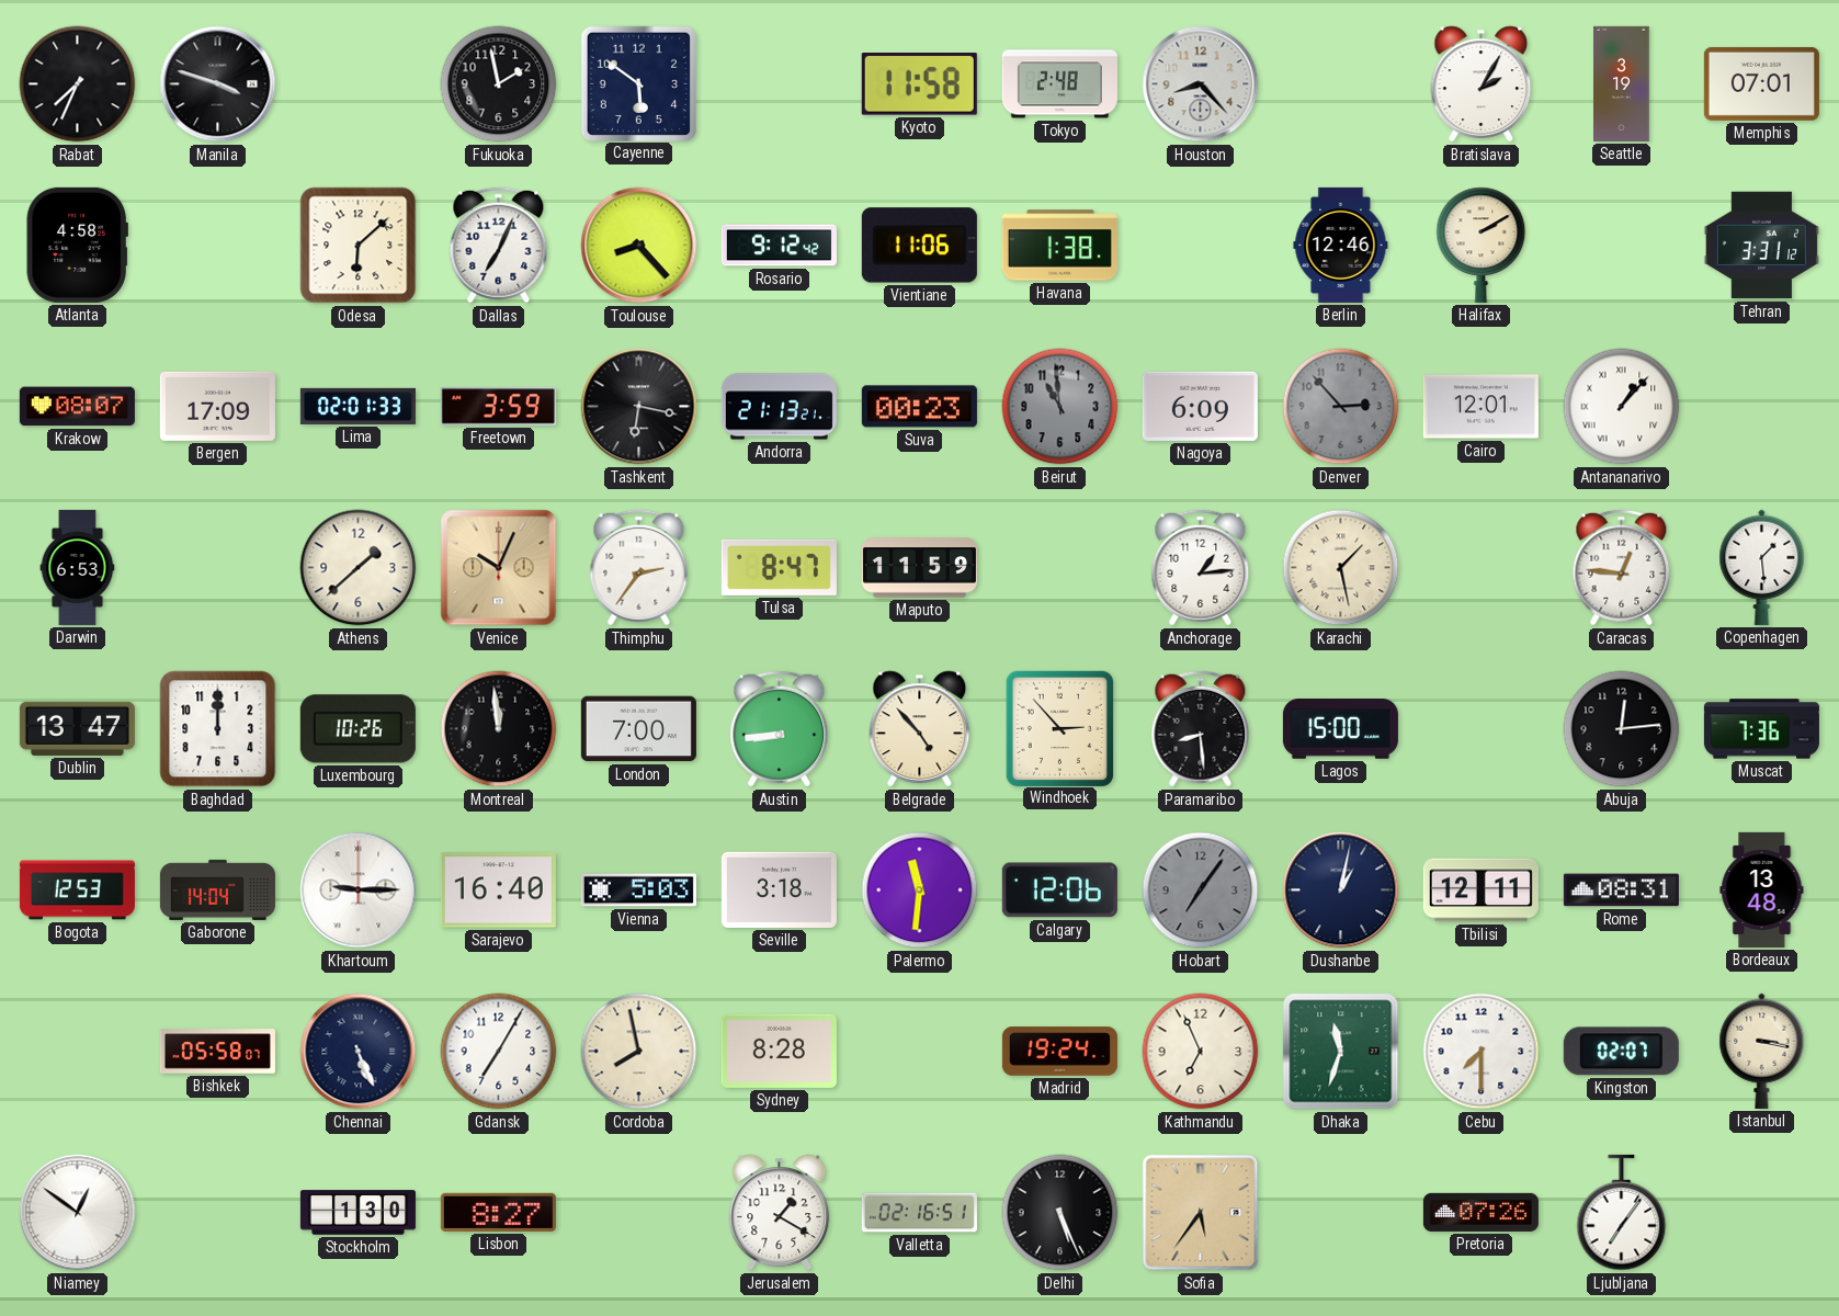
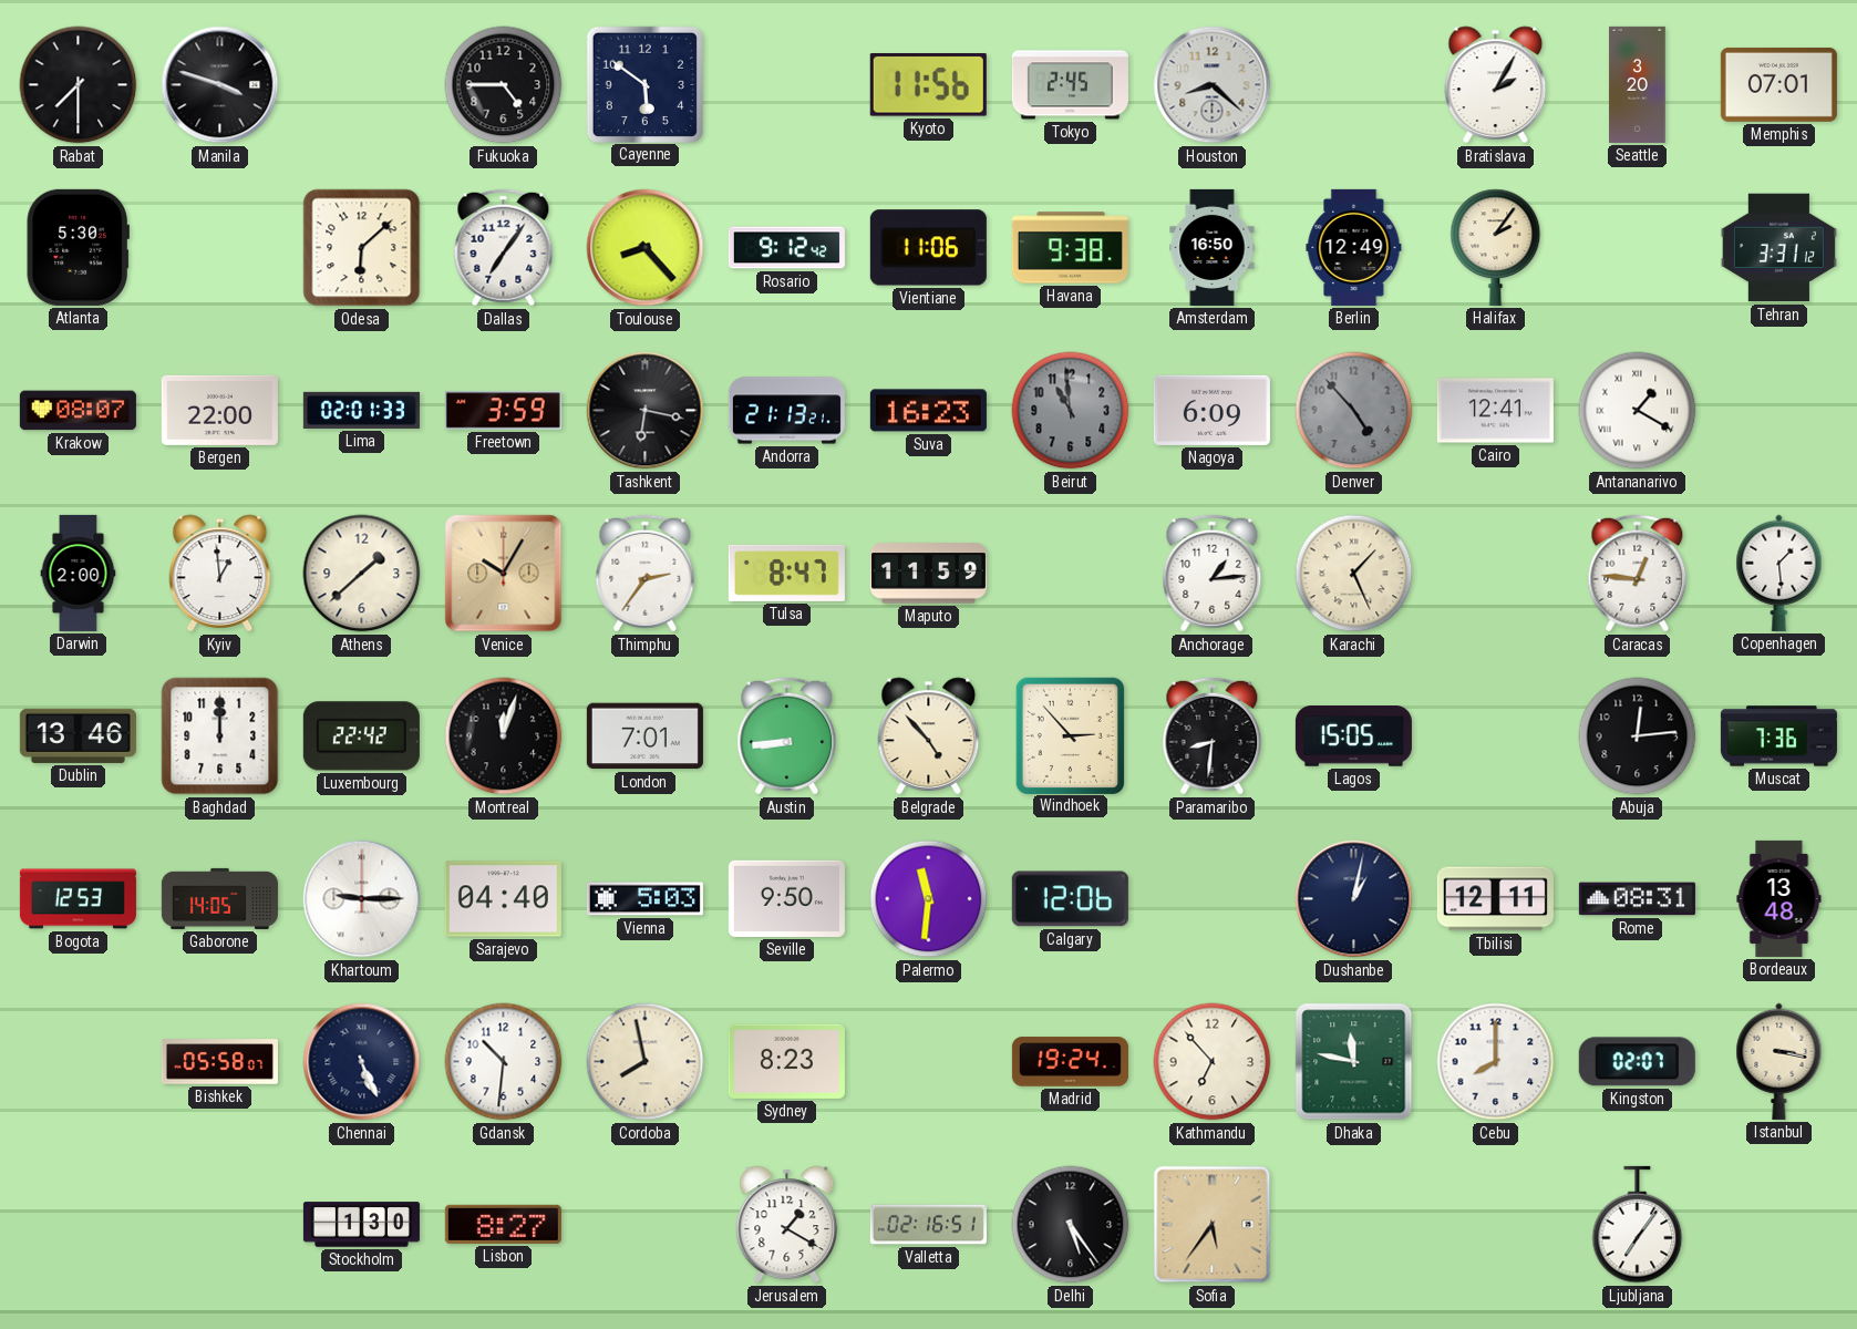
Rabat: 7:34 -> 7:30 (79, 85)
Fukuoka: 1:58 -> 4:45 (504, 85)
Kyoto: 11:58 -> 11:56 (928, 85)
Tokyo: 2:48 -> 2:45 (1070, 85)
Houston: 8:23 -> 8:22 (1213, 85)
Seattle: 3:19 -> 3:20 (1638, 84)
Atlanta: 4:58 -> 5:30 (78, 247)
Dallas: 7:04 -> 7:06 (504, 248)
Havana: 1:38 -> 9:38 (1070, 248)
Amsterdam: none -> 16:50 (1213, 247)
Berlin: 12:46 -> 12:49 (1354, 247)
Halifax: 2:10 -> 2:06 (1496, 247)
Bergen: 17:09 -> 22:00 (219, 410)
Suva: 00:23 -> 16:23 (928, 411)
Denver: 2:53 -> 4:53 (1354, 411)
Cairo: 12:01 -> 12:41 (1495, 411)
Antananarivo: 1:07 -> 1:20 (1638, 411)
Darwin: 6:53 -> 2:00 (79, 573)
Kyiv: none -> 12:59 (220, 574)
Venice: 10:04 -> 10:05 (504, 574)
Karachi: 1:28 -> 1:26 (1354, 574)
Dublin: 13:47 -> 13:46 (78, 735)
Luxembourg: 10:26 -> 22:42 (361, 736)
Montreal: 11:59 -> 12:03 (504, 736)
London: 7:00 -> 7:01 (644, 736)
Paramaribo: 8:29 -> 8:31 (1213, 736)
Lagos: 15:00 -> 15:05 (1353, 736)
Gaborone: 14:04 -> 14:05 (219, 898)
Sarajevo: 16:40 -> 04:40 (503, 899)
Seville: 3:18 -> 9:50 (786, 898)
Hobart: 7:06 -> none (1201, 890)
Gdansk: 7:05 -> 10:31 (504, 1062)
Sydney: 8:28 -> 8:23 (786, 1061)
Kathmandu: 6:56 -> 6:53 (1213, 1062)
Dhaka: 11:33 -> 11:47 (1354, 1062)
Cebu: 7:30 -> 8:00 (1496, 1062)
Niamey: 12:51 -> none (78, 1213)
Delhi: 5:26 -> 5:24 (1071, 1225)
Pretoria: 07:26 -> none (1480, 1212)
